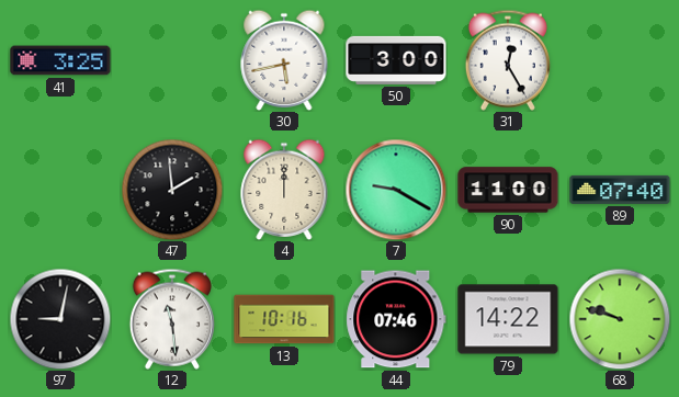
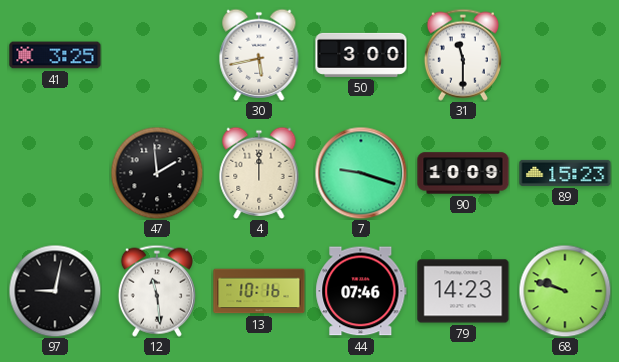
31: 12:25 -> 11:30 (463, 55)
7: 9:20 -> 9:18 (361, 173)
90: 11:00 -> 10:09 (463, 173)
89: 07:40 -> 15:23 (565, 173)
79: 14:22 -> 14:23 (463, 291)
